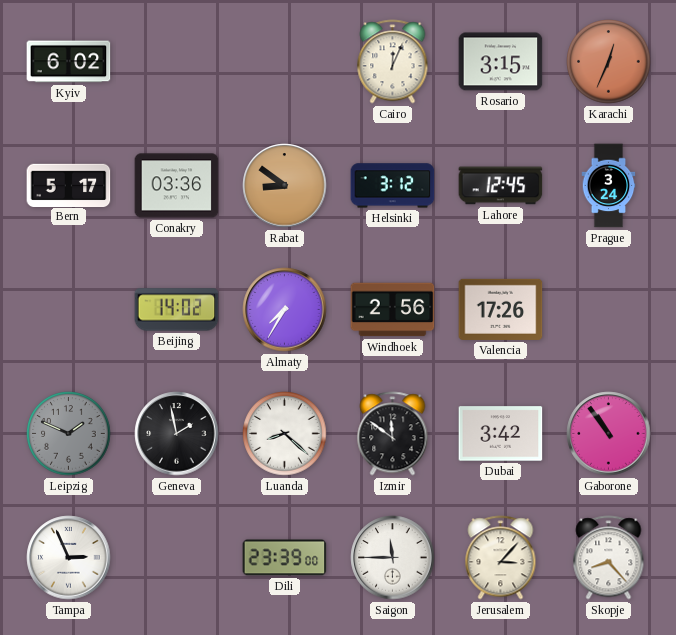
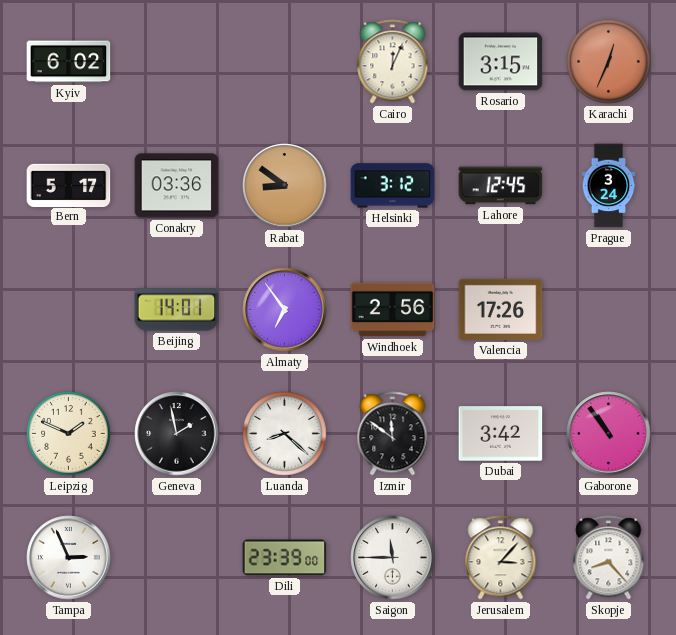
Beijing: 14:02 -> 14:01 (177, 310)
Almaty: 7:35 -> 6:54 (285, 310)
Leipzig dial: grey -> cream (69, 434)
